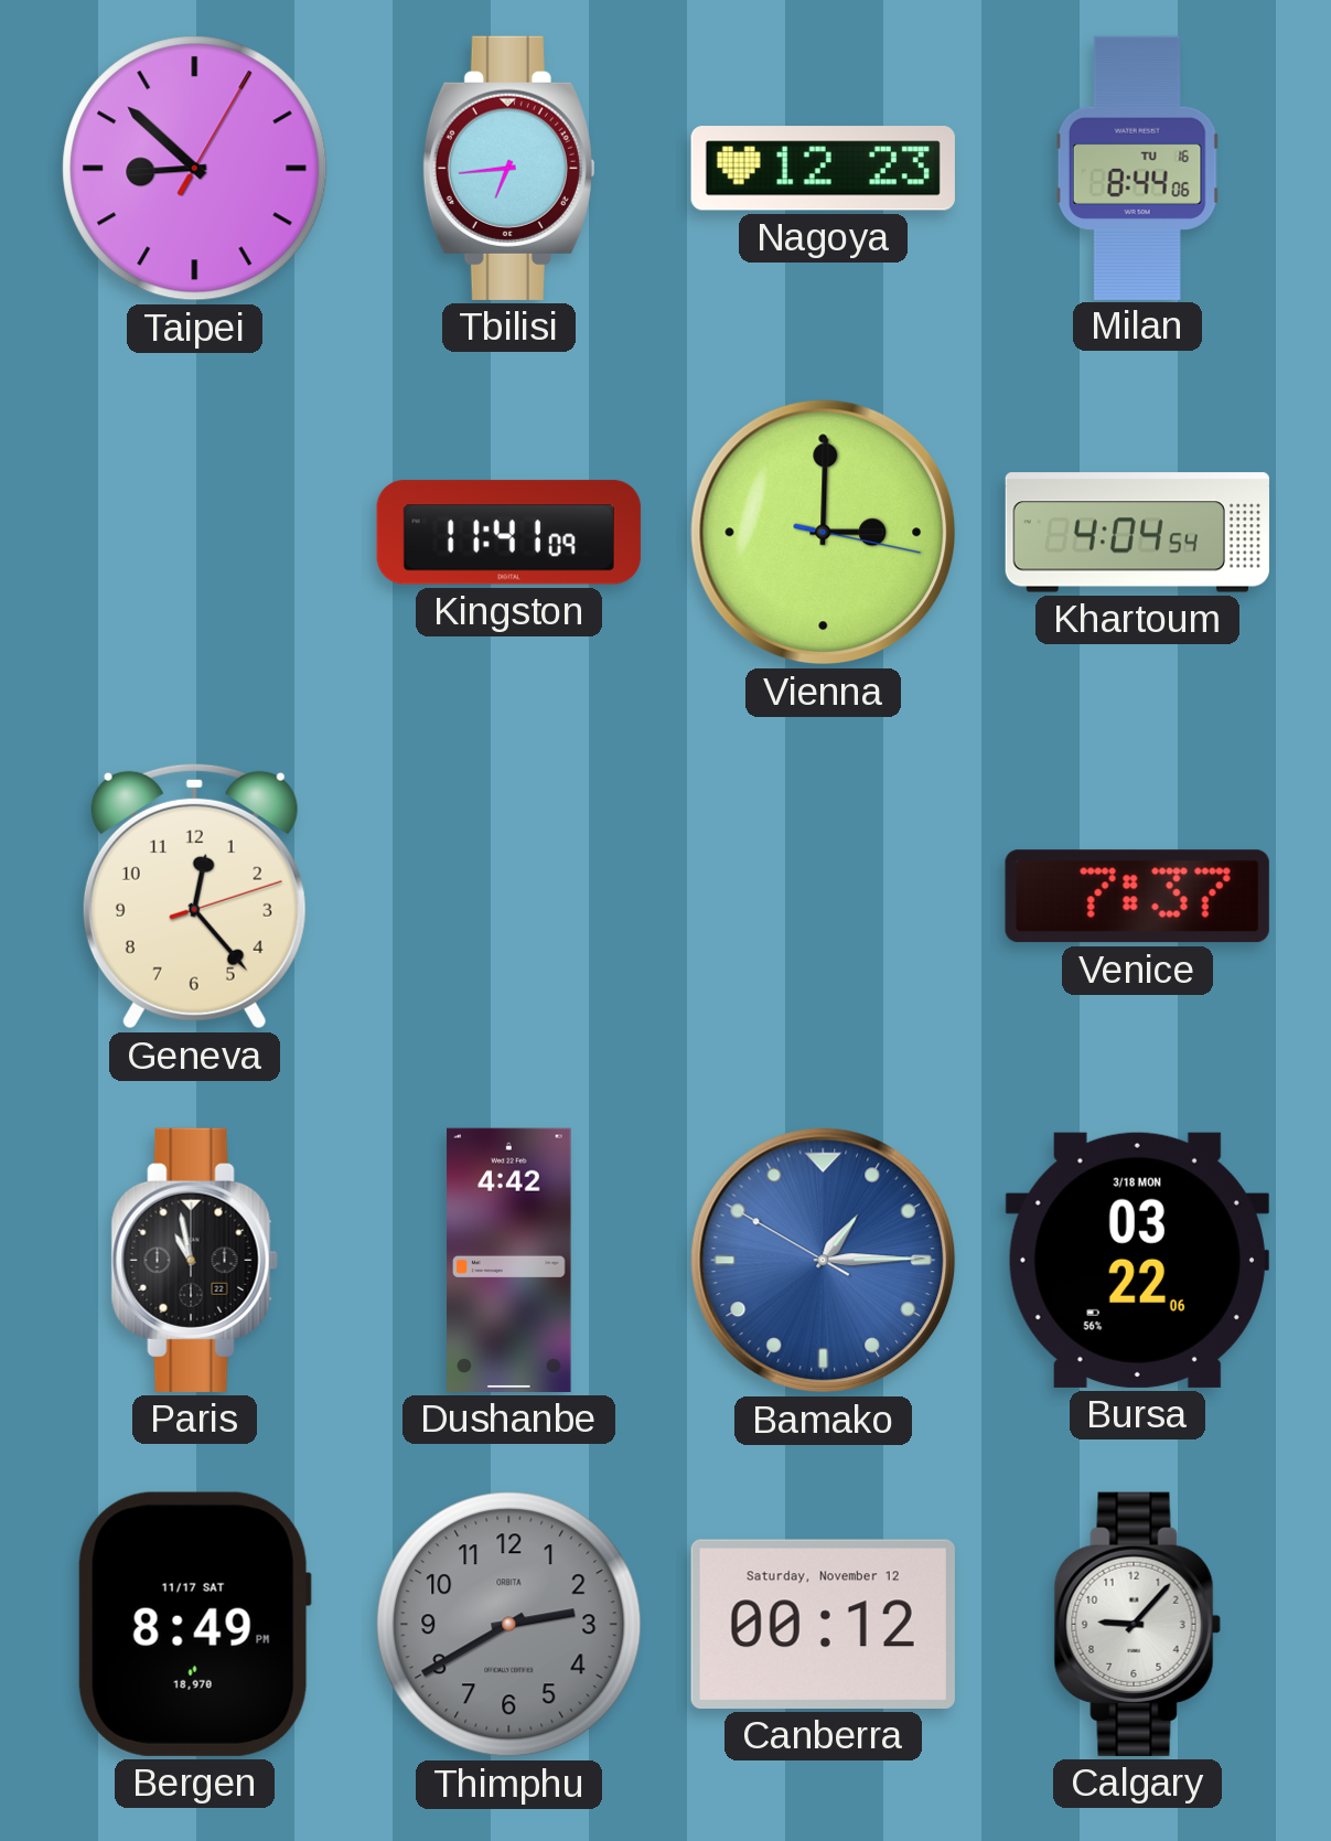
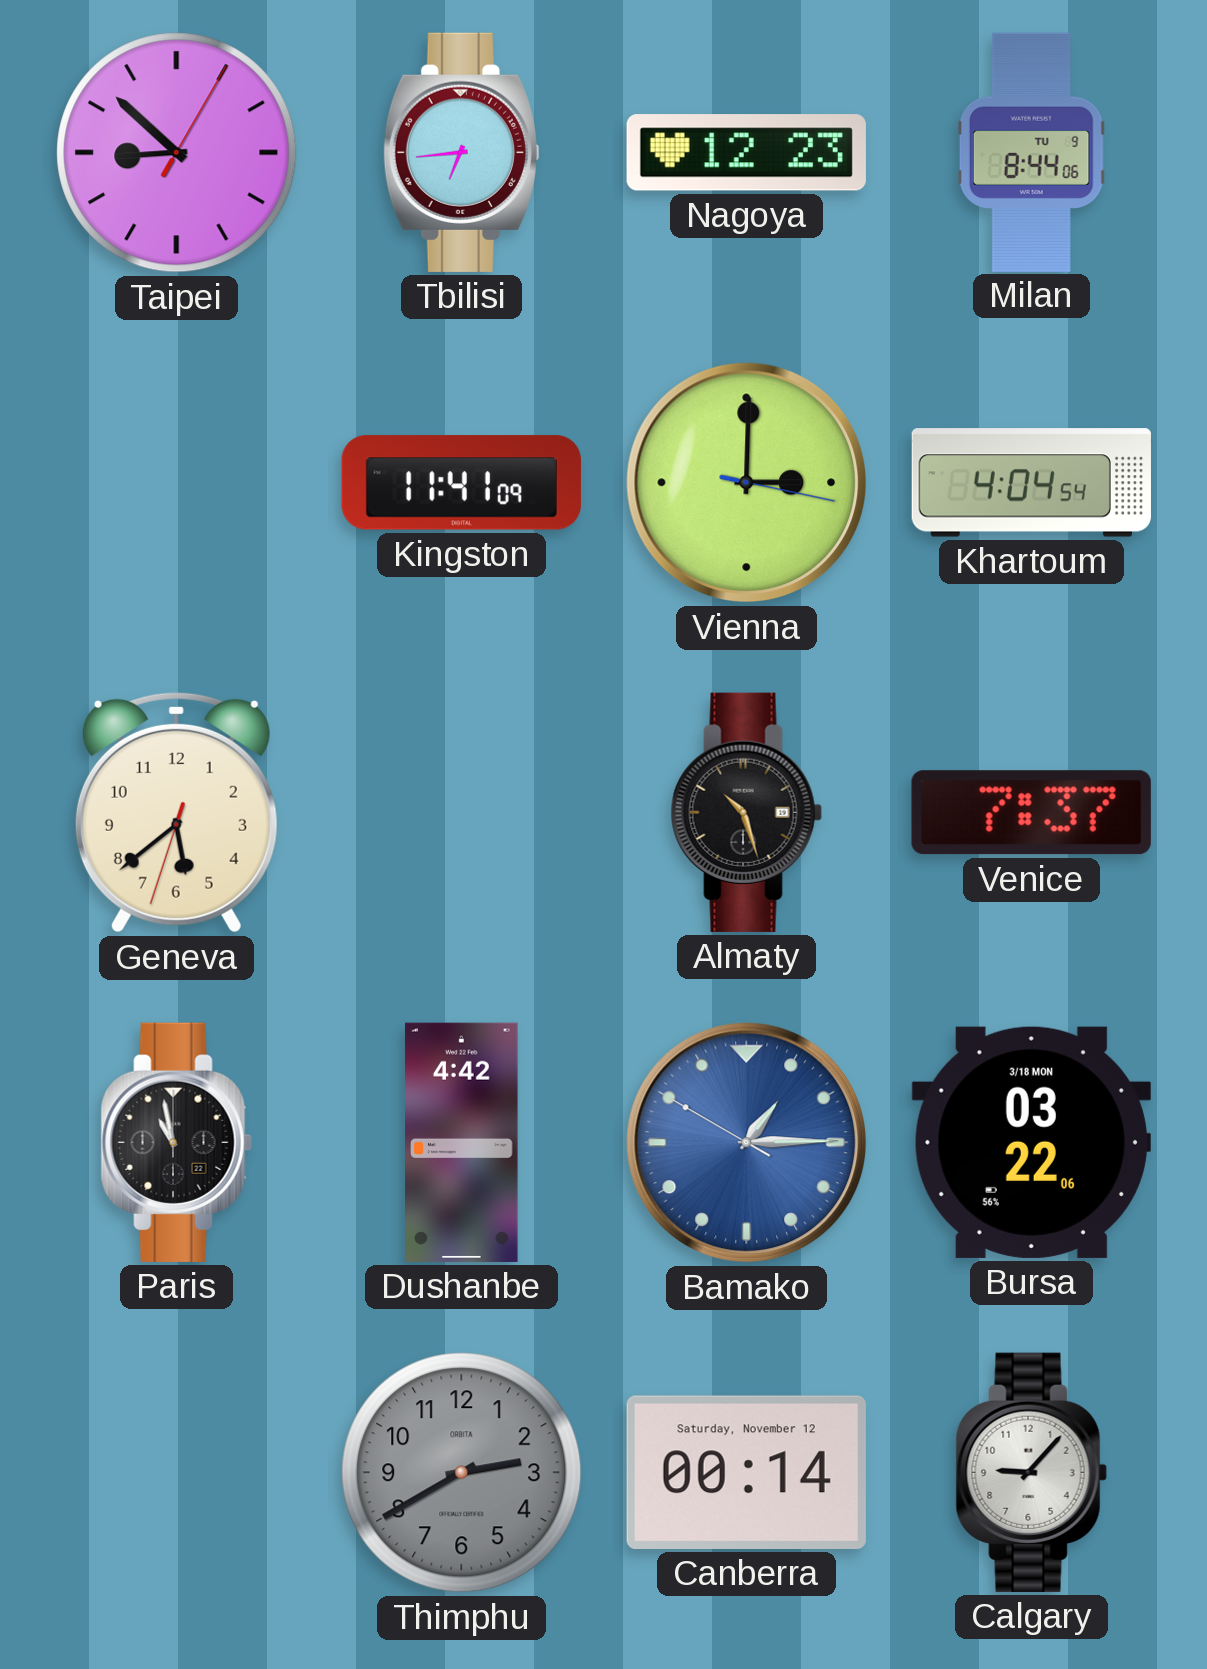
Milan date: TU 16 -> TU 9 (1031, 152)
Geneva: 12:23 -> 5:38 (176, 812)
Almaty: none -> 10:27 (746, 812)
Bergen: 8:49 -> none (194, 1624)
Canberra: 00:12 -> 00:14 (746, 1472)
